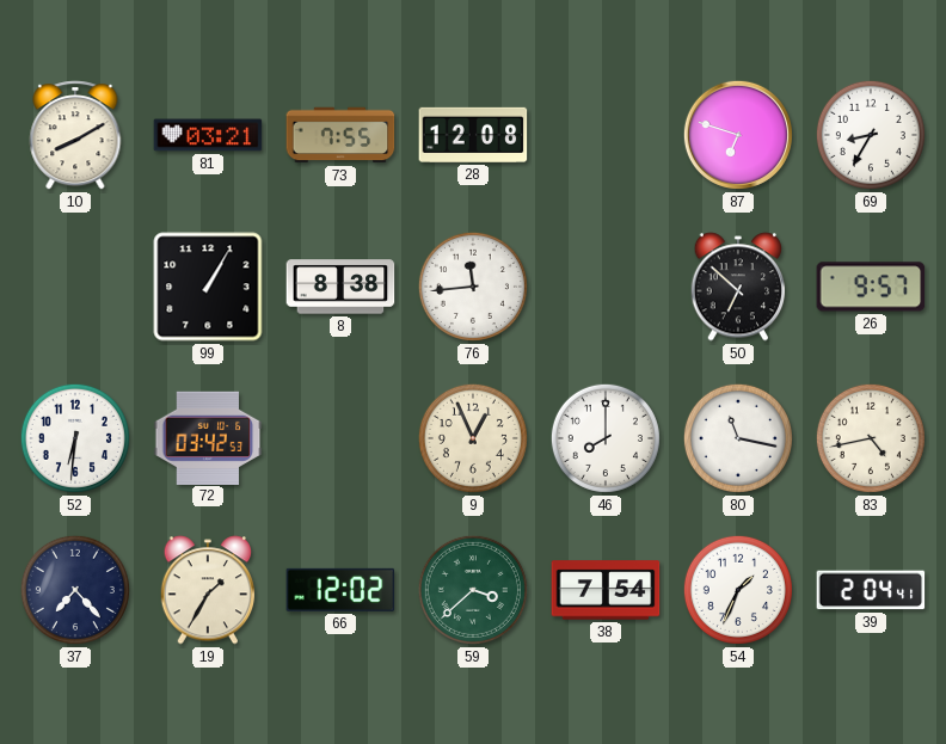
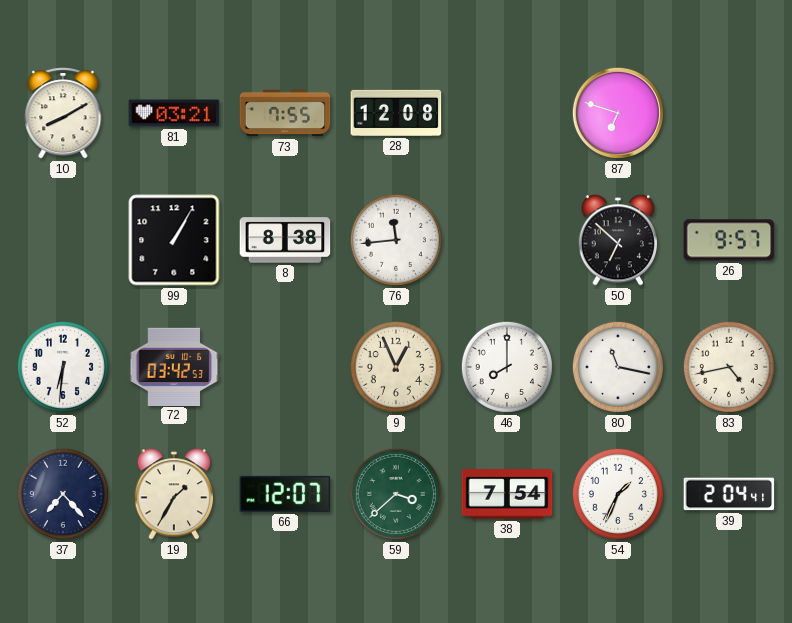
69: 8:35 -> none (871, 135)
66: 12:02 -> 12:07 (285, 494)
